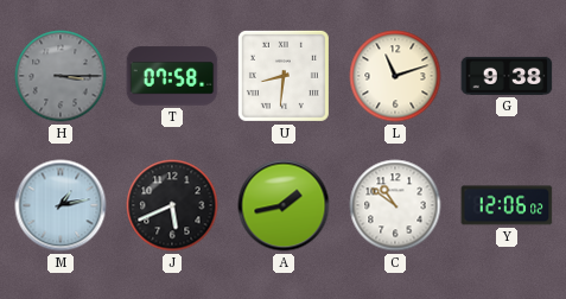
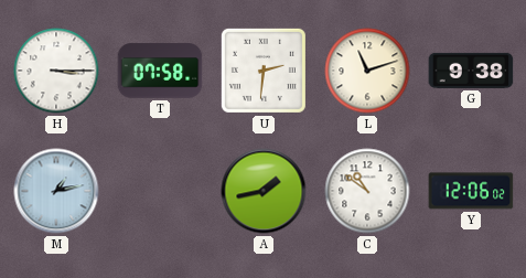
H dial: grey -> white (56, 71)
U: 8:31 -> 2:31 (264, 71)
J: 5:41 -> none (172, 205)
